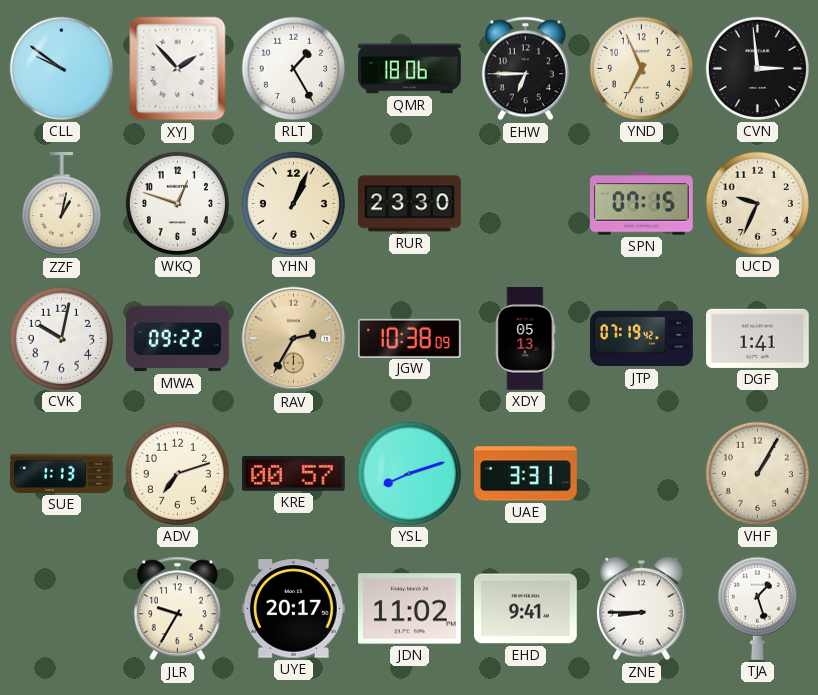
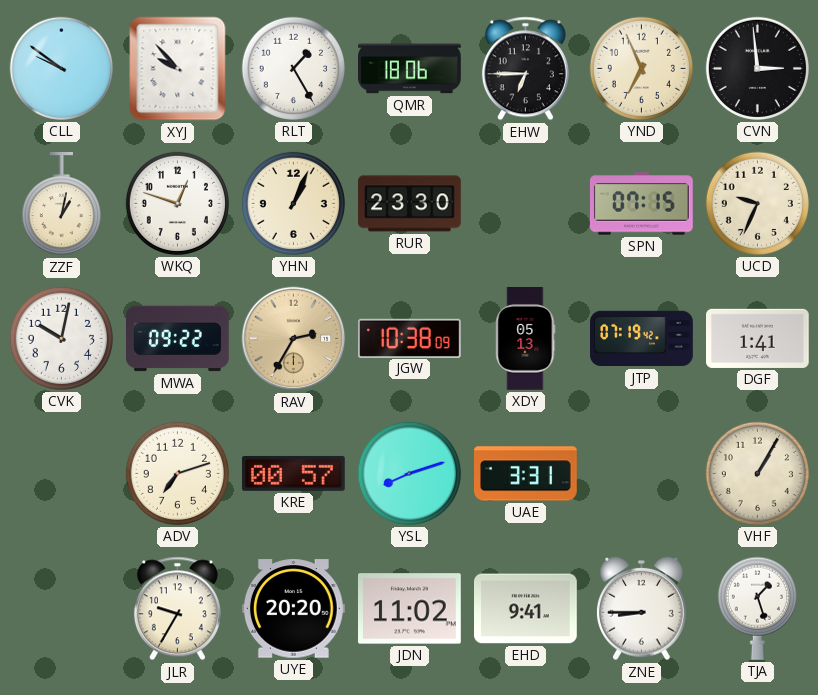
XYJ: 1:53 -> 9:53 (178, 69)
SUE: 1:13 -> none (62, 473)
UYE: 20:17 -> 20:20 (294, 609)
